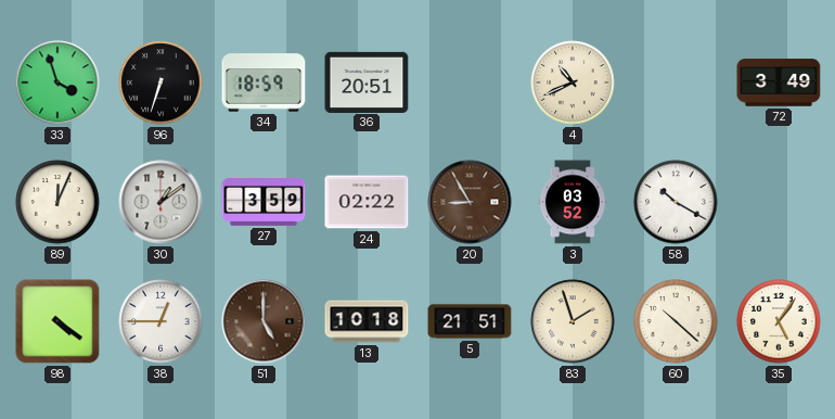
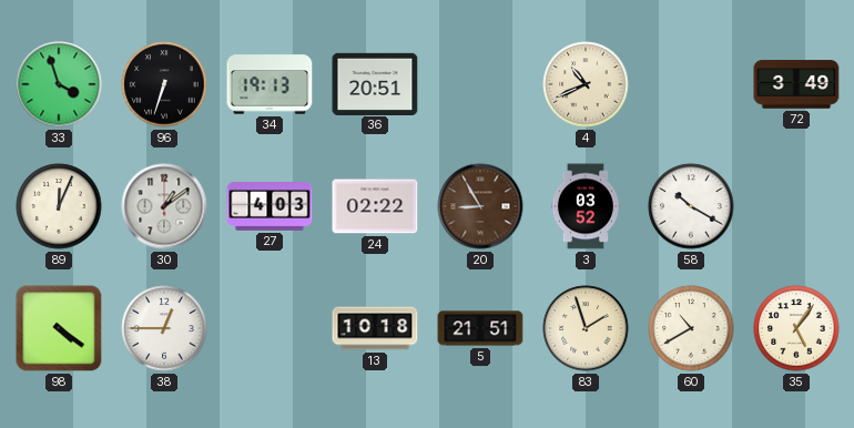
34: 18:59 -> 19:13 (270, 84)
27: 3:59 -> 4:03 (270, 207)
51: 5:00 -> none (264, 321)
60: 10:22 -> 10:40 (691, 328)
